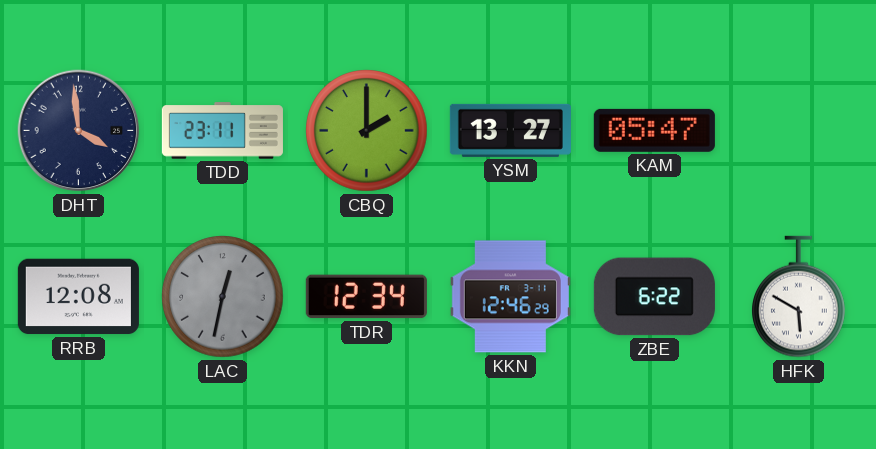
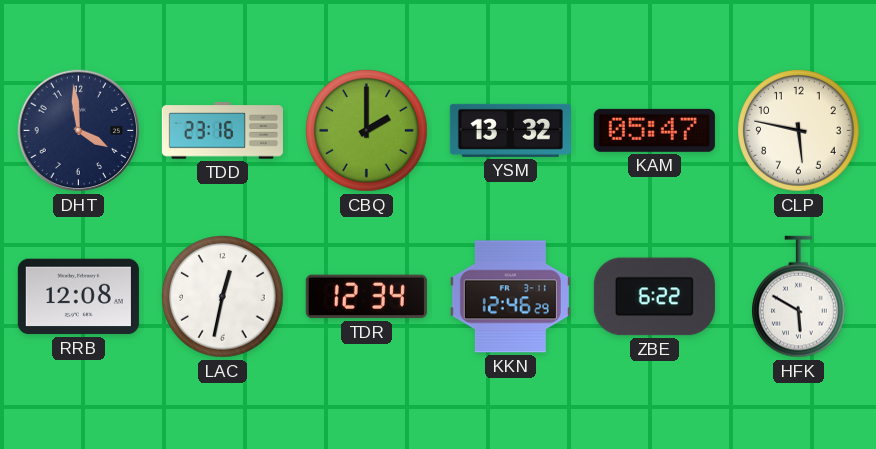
TDD: 23:11 -> 23:16 (222, 131)
YSM: 13:27 -> 13:32 (510, 130)
CLP: none -> 5:47 (799, 131)
LAC dial: grey -> white (223, 297)
